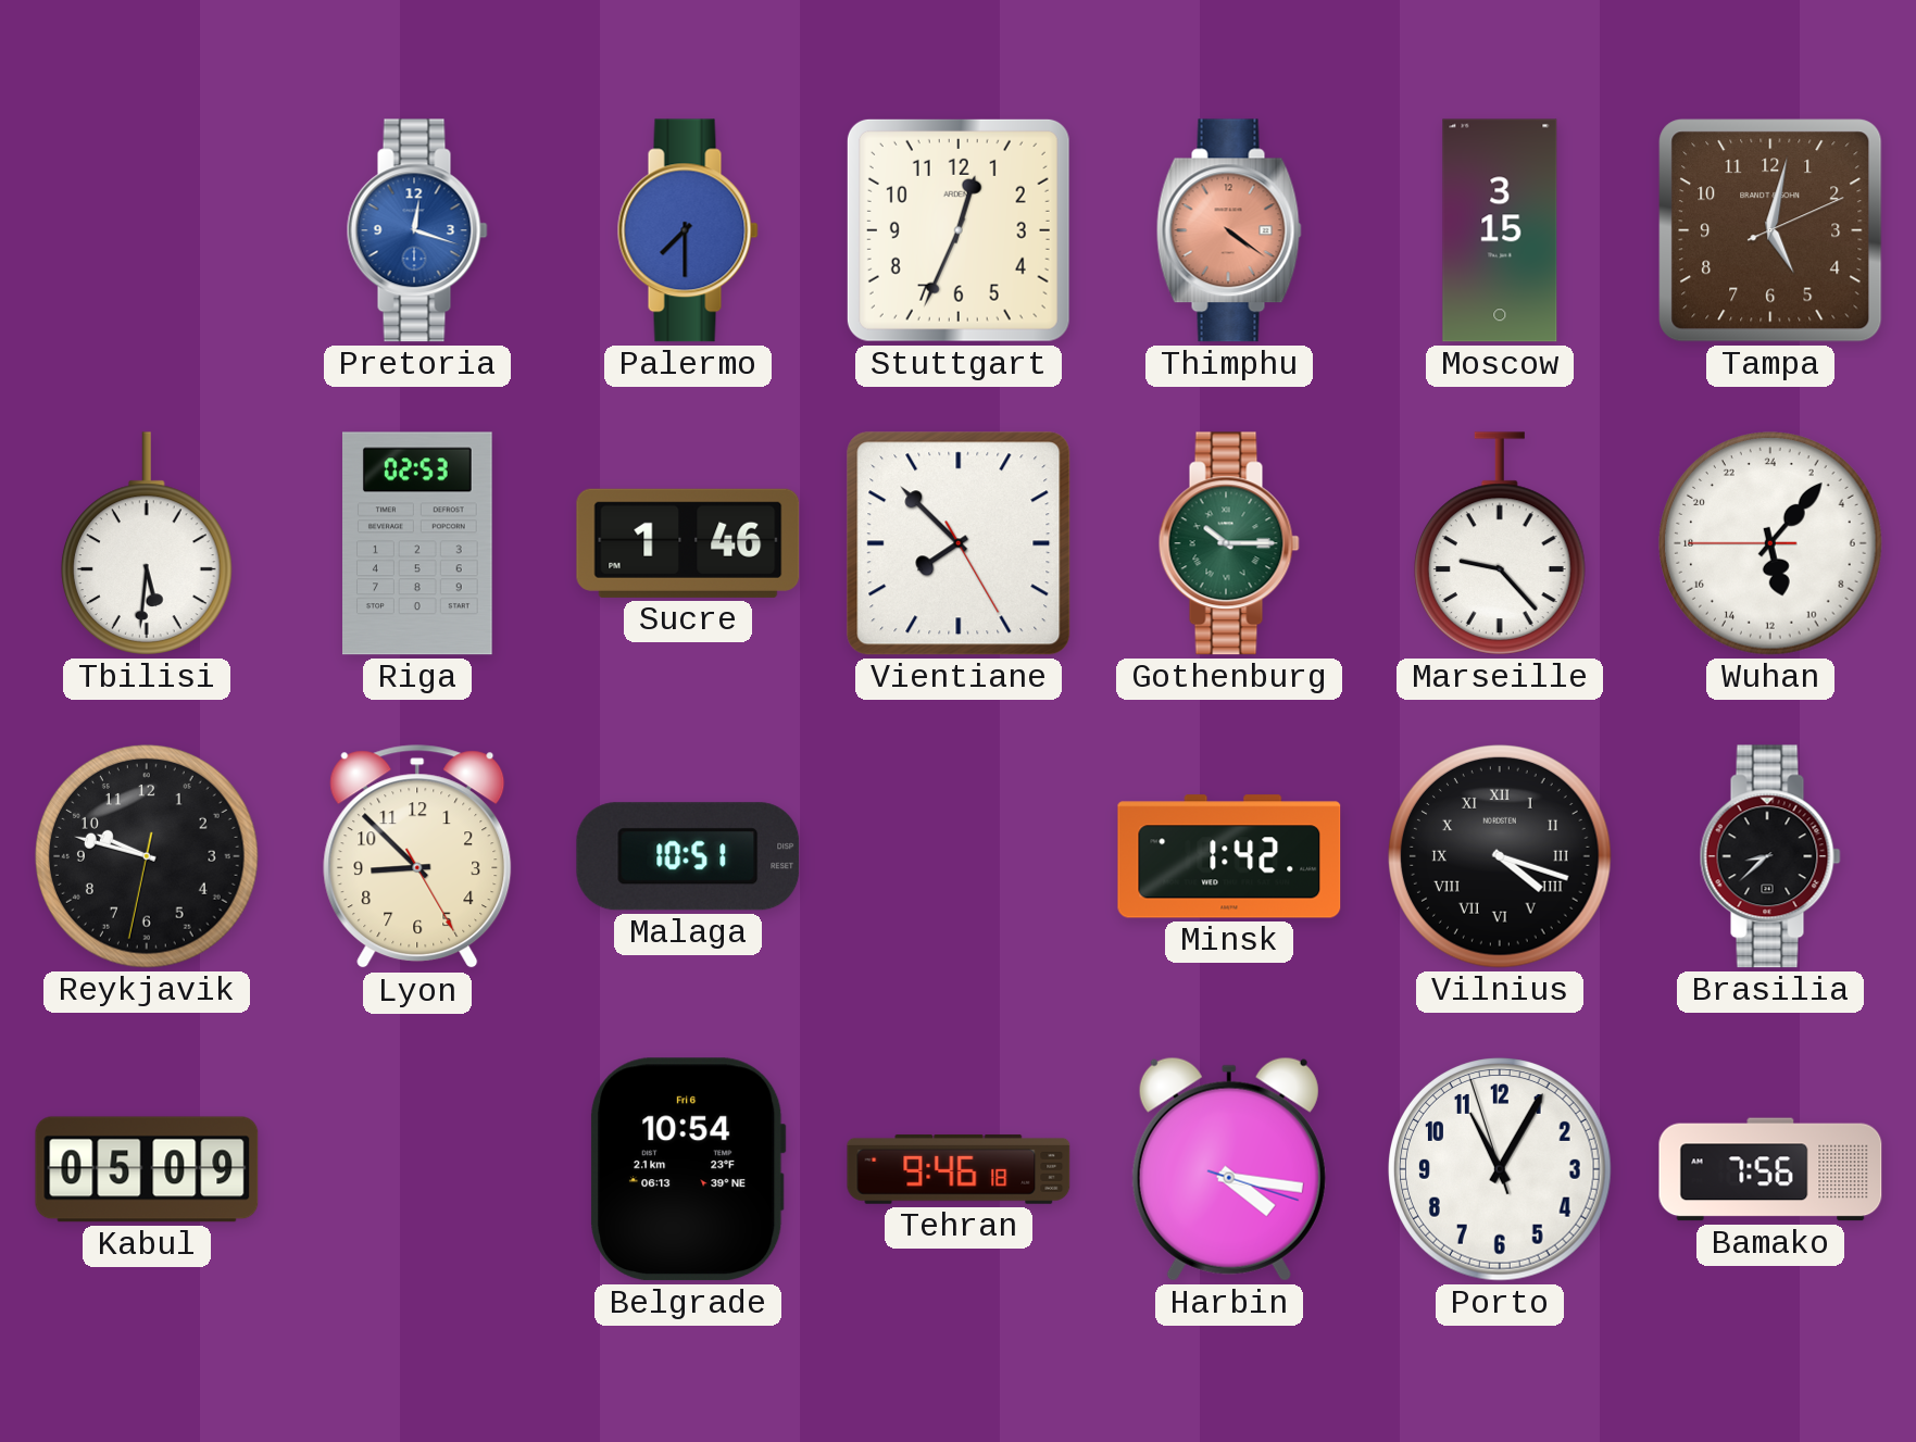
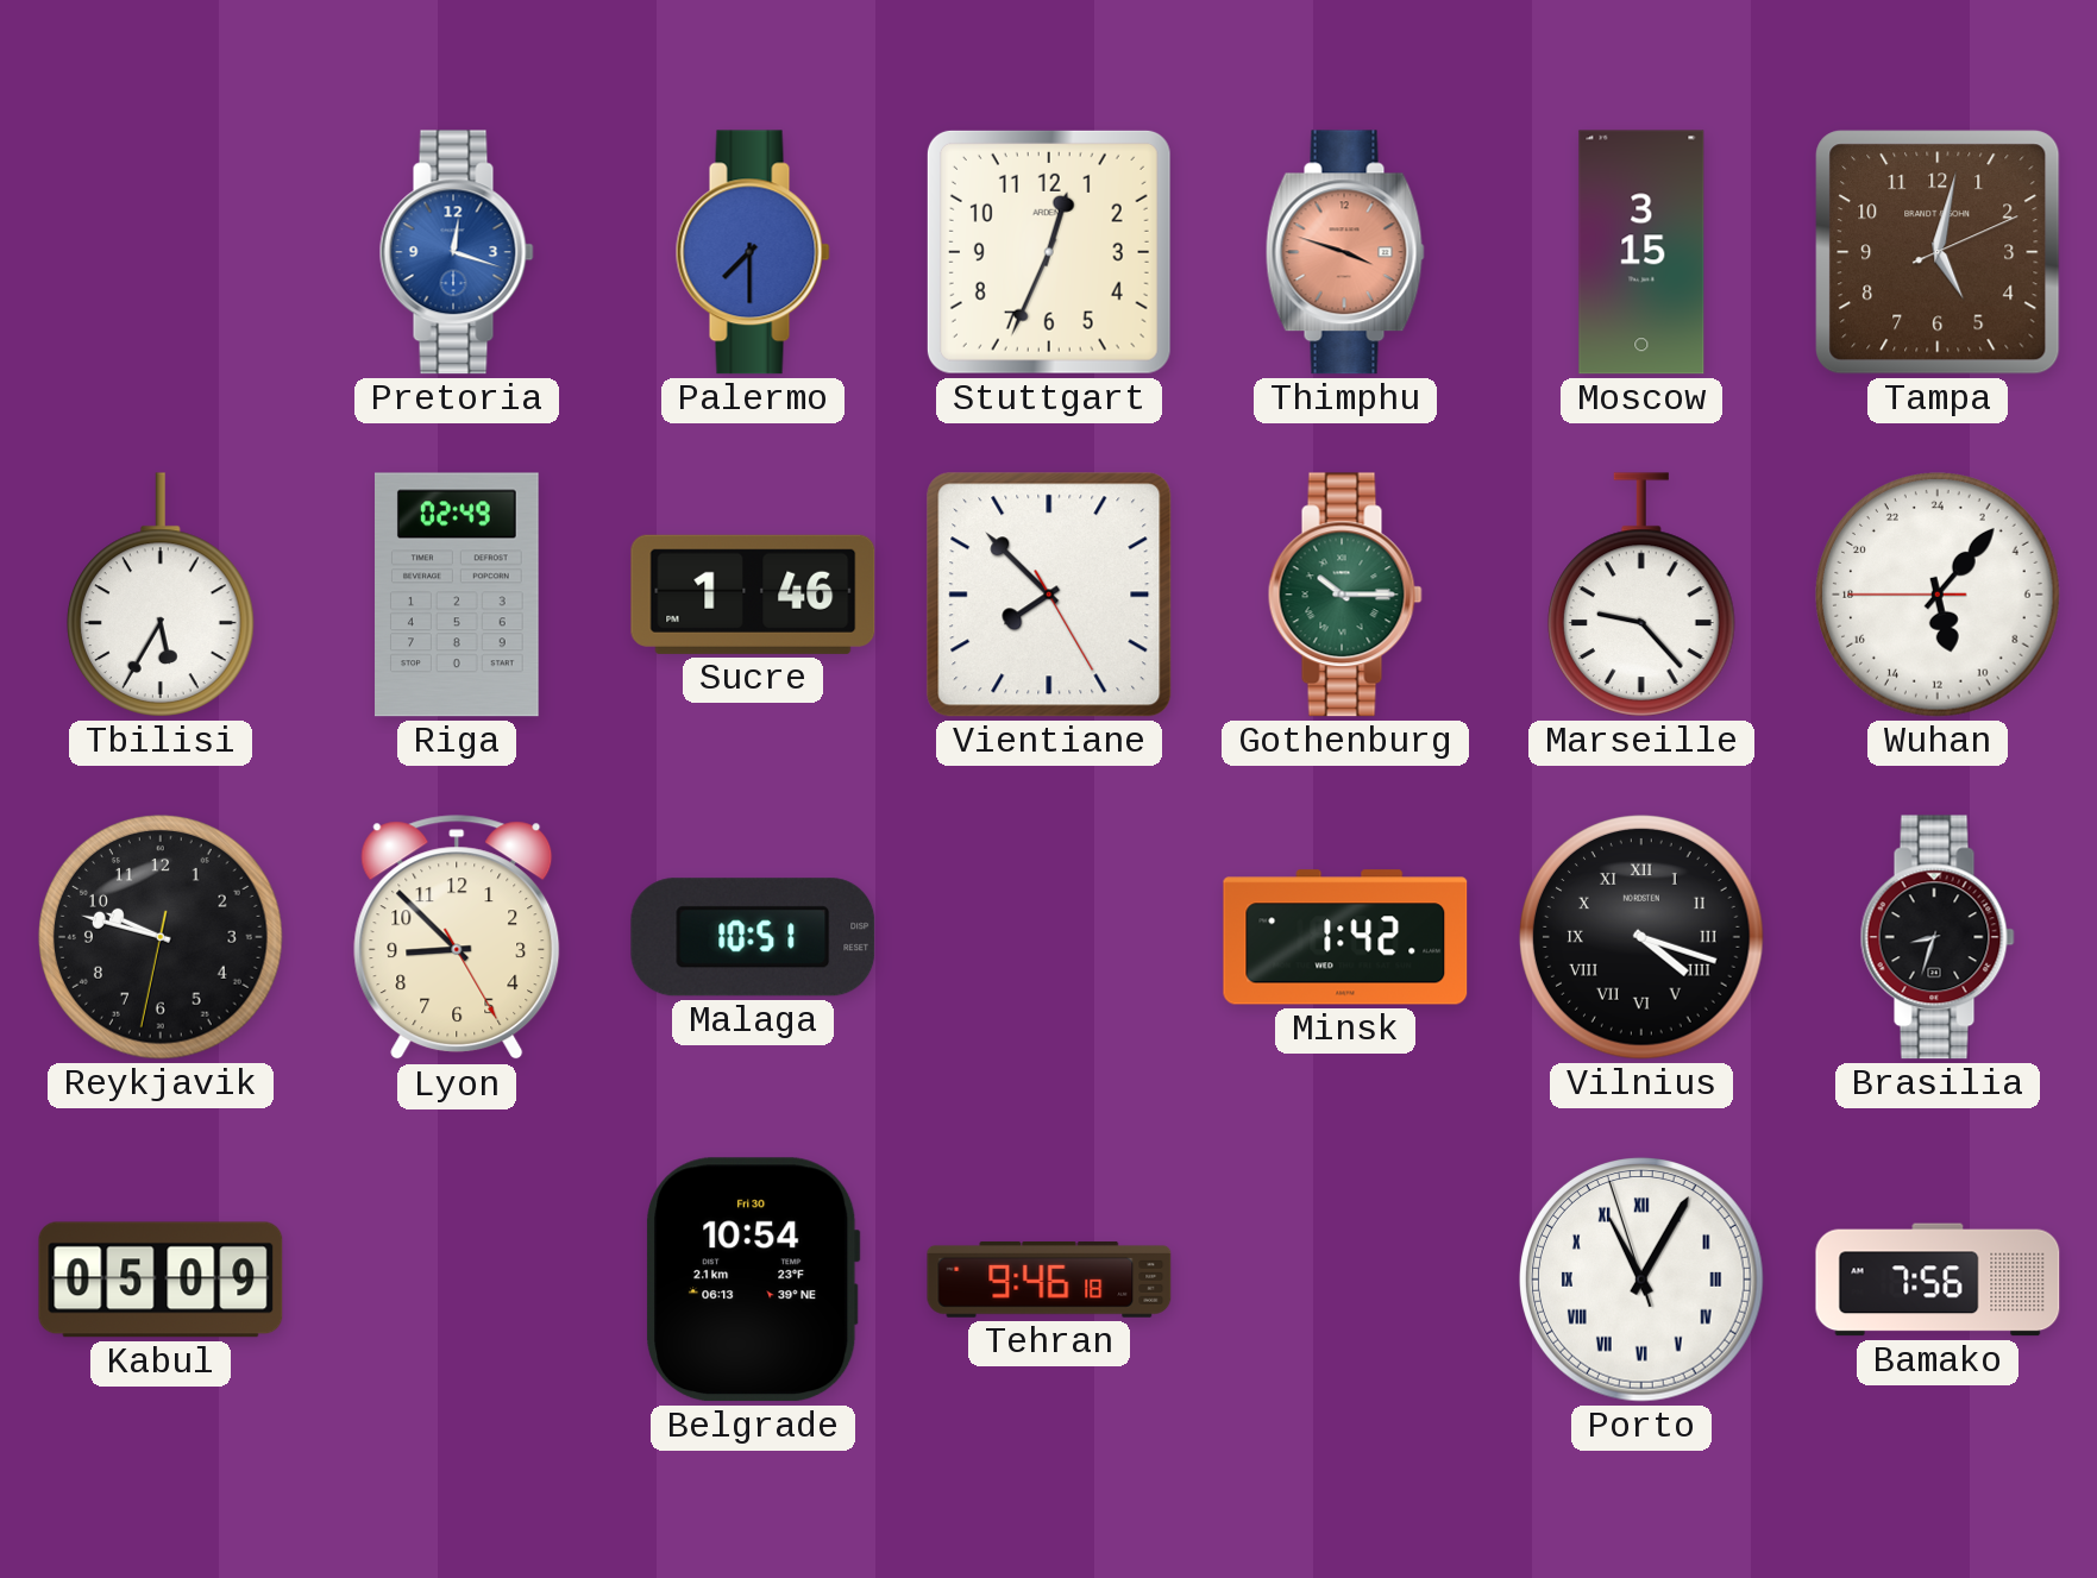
Thimphu: 4:21 -> 3:48 (1345, 252)
Tbilisi: 5:31 -> 5:35 (161, 595)
Riga: 02:53 -> 02:49 (458, 595)
Brasilia: 8:38 -> 8:33 (1938, 937)
Belgrade date: Fri 6 -> Fri 30 (753, 1280)
Harbin: 4:16 -> none (1229, 1169)
Porto numerals: Arabic -> Roman (1641, 1280)
